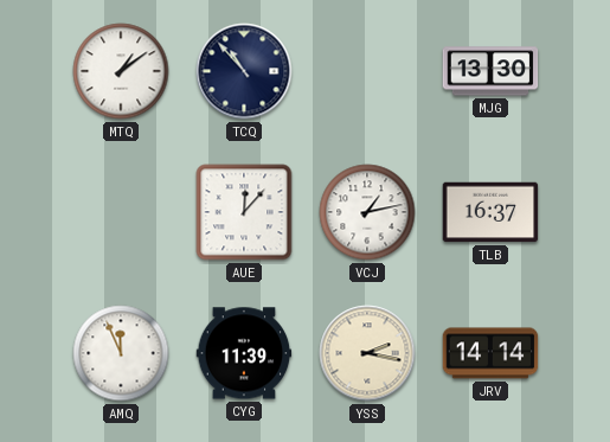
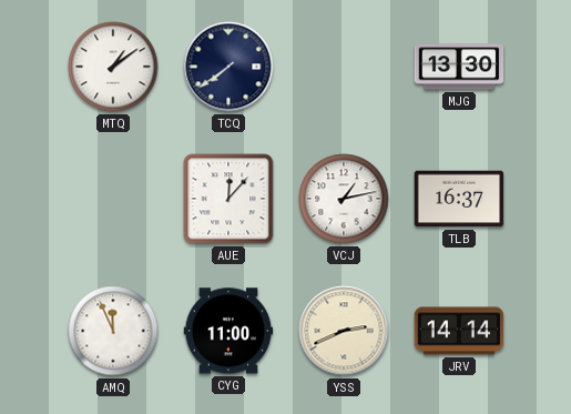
TCQ: 10:53 -> 7:39 (228, 67)
CYG: 11:39 -> 11:00 (228, 331)
YSS: 2:17 -> 2:41 (344, 331)
